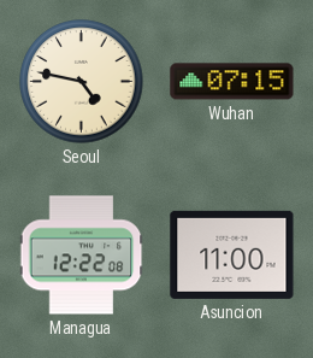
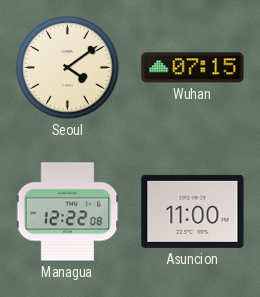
Seoul: 4:47 -> 4:09 (68, 68)
